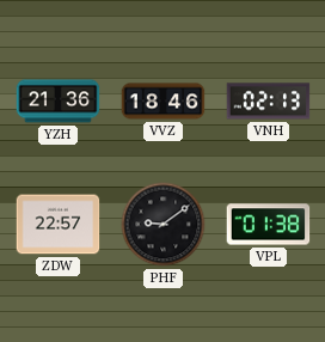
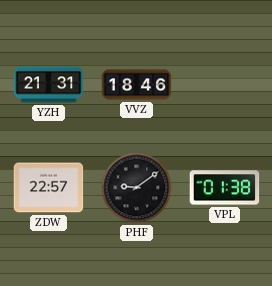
YZH: 21:36 -> 21:31 (49, 85)
VNH: 02:13 -> none (269, 102)
